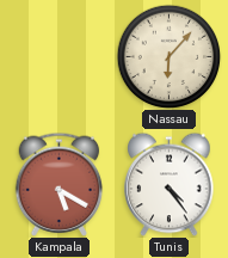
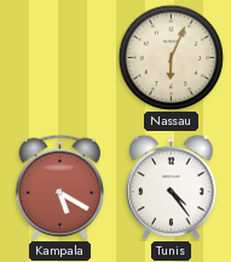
Nassau: 6:07 -> 6:04 (171, 57)
